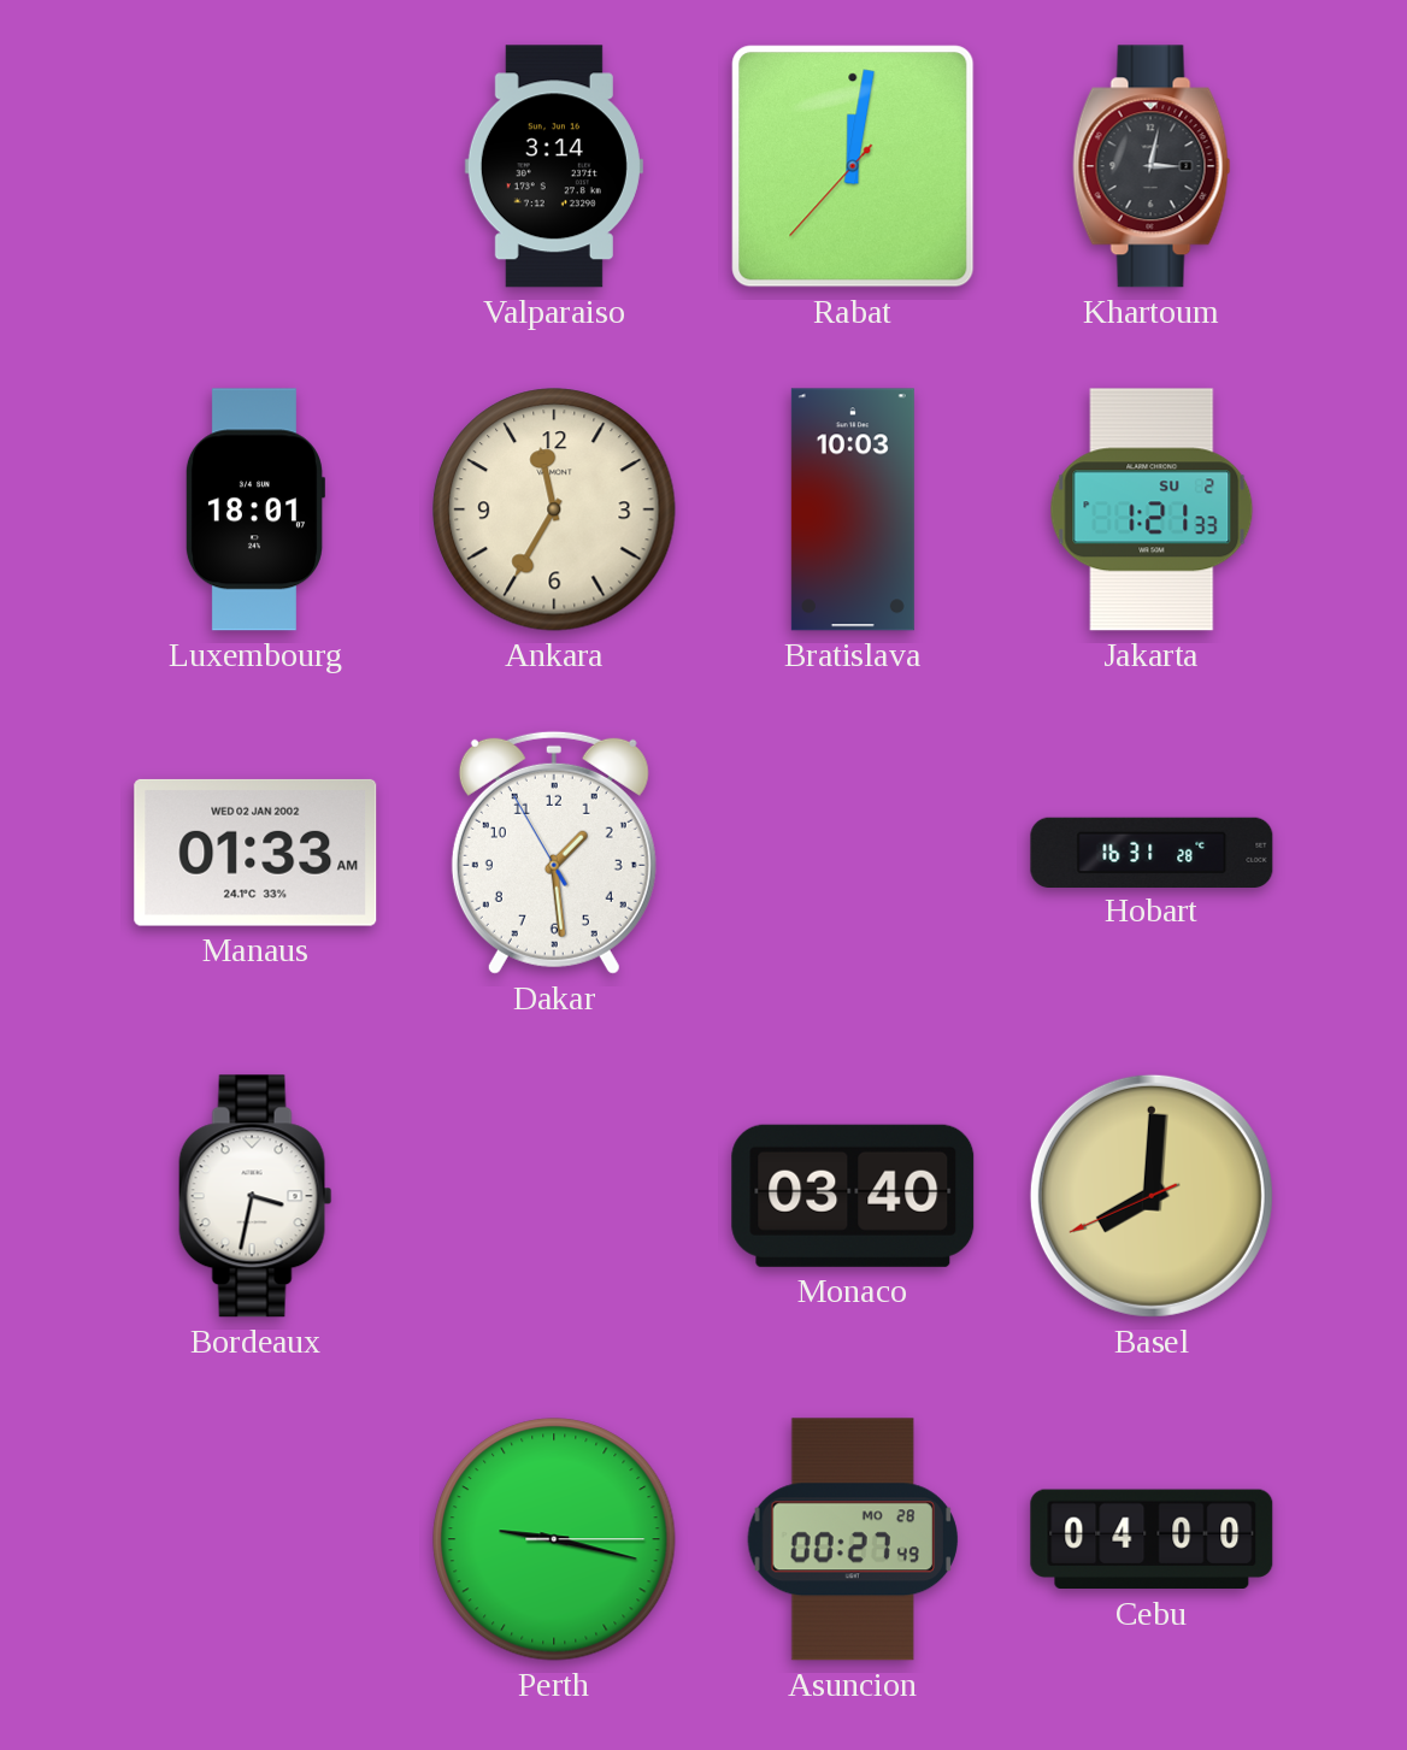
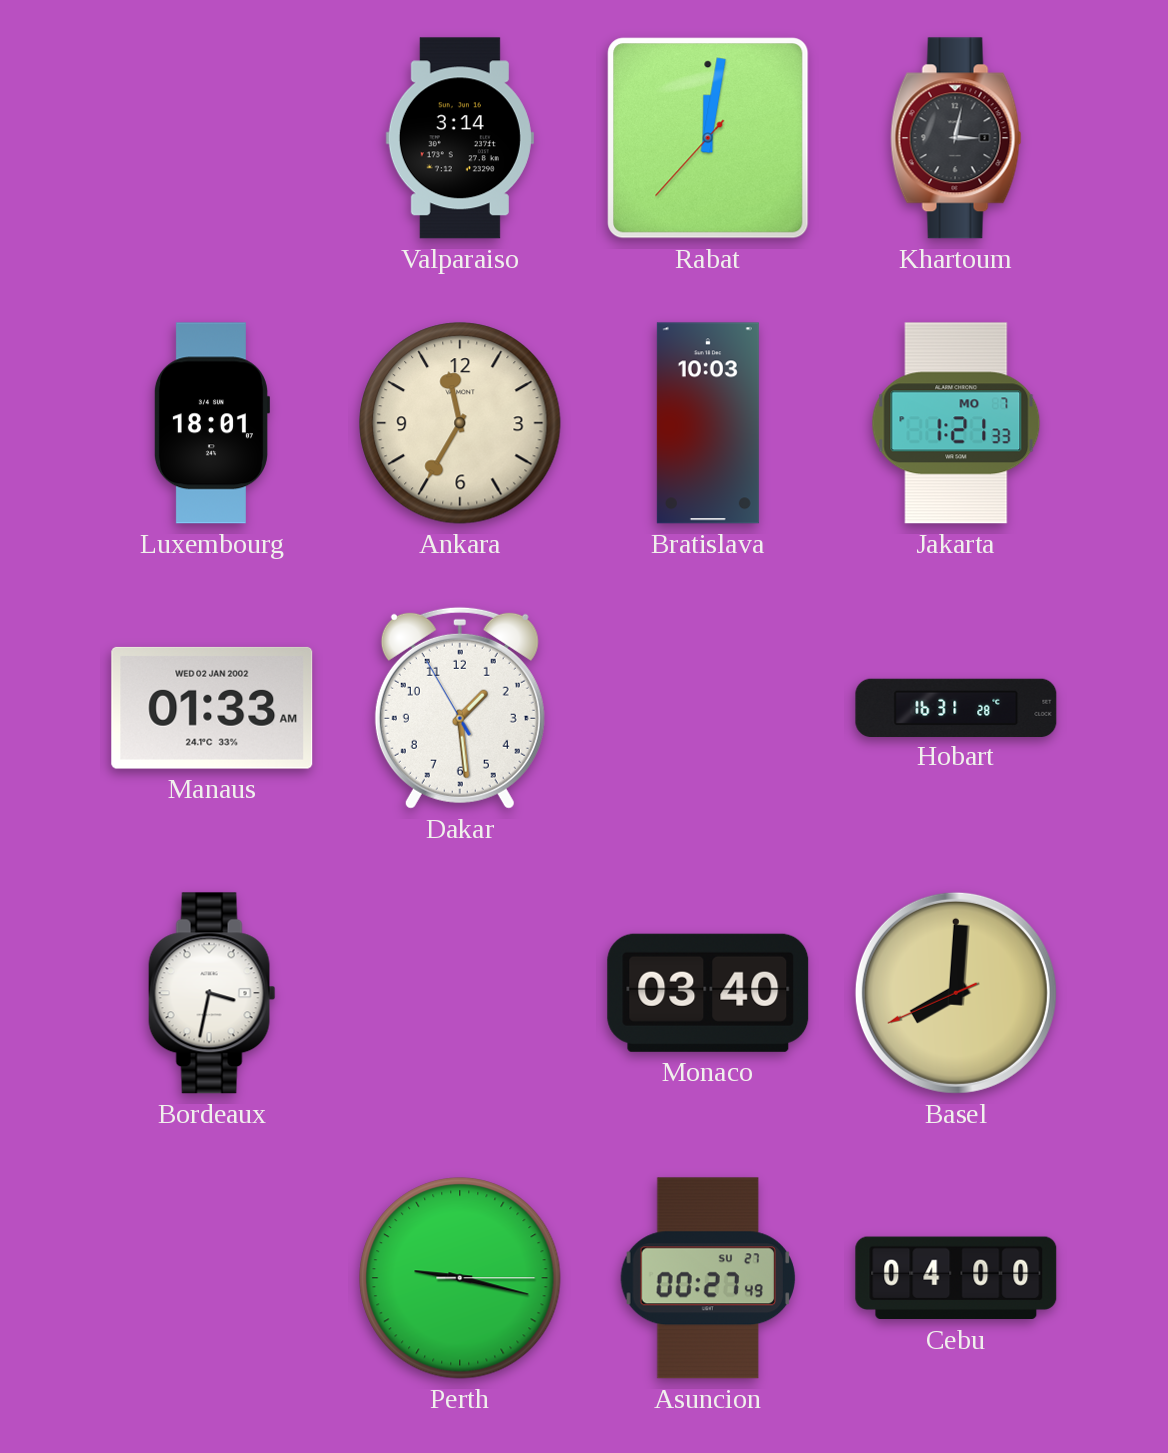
Jakarta date: SU 2 -> MO 7 (956, 423)
Asuncion date: MO 28 -> SU 27 (707, 1278)
